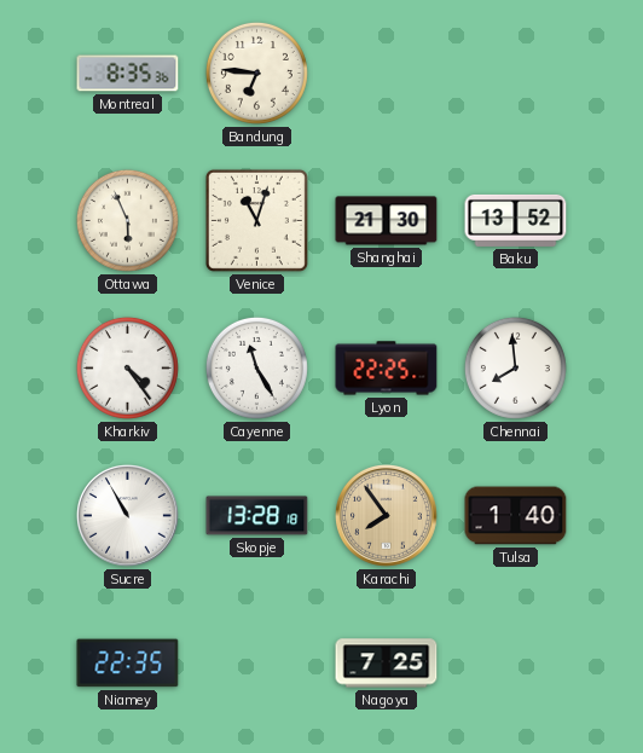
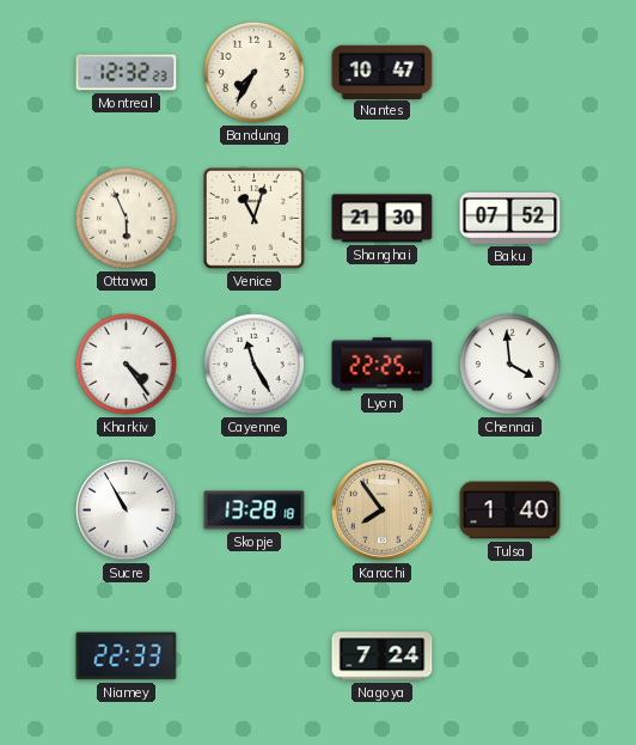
Montreal: 8:35 -> 12:32 (127, 73)
Bandung: 6:46 -> 7:35 (253, 72)
Nantes: none -> 10:47 (383, 72)
Baku: 13:52 -> 07:52 (510, 218)
Chennai: 7:59 -> 3:59 (509, 364)
Niamey: 22:35 -> 22:33 (127, 657)
Nagoya: 7:25 -> 7:24 (383, 657)
